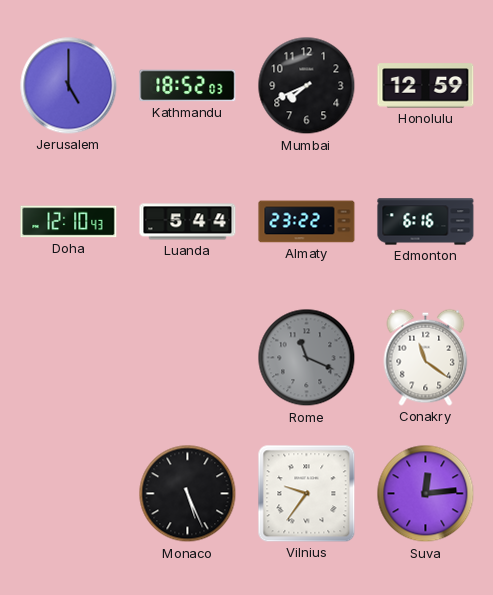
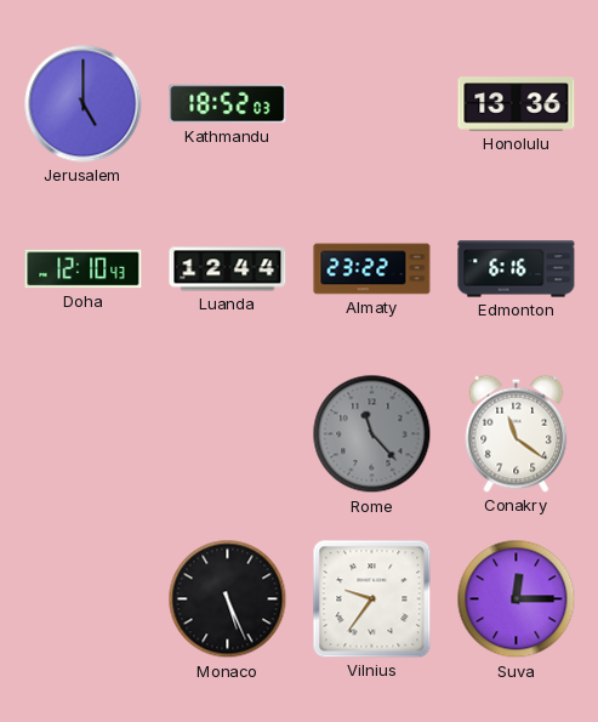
Mumbai: 7:41 -> none (307, 86)
Honolulu: 12:59 -> 13:36 (517, 104)
Luanda: 5:44 -> 12:44 (228, 269)
Rome: 11:19 -> 11:23 (372, 434)
Suva: 12:14 -> 12:15 (517, 599)
